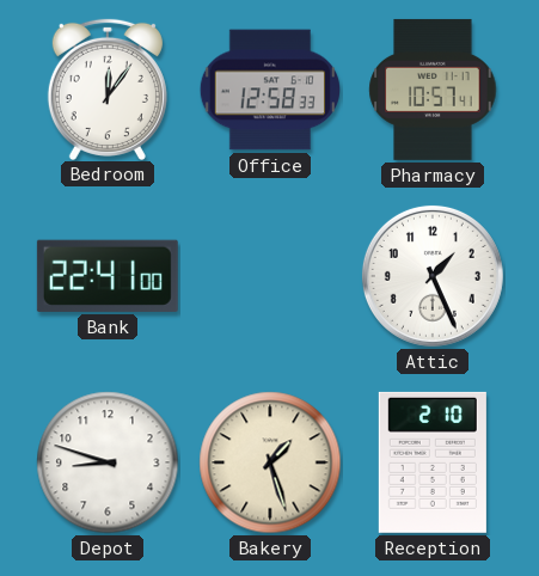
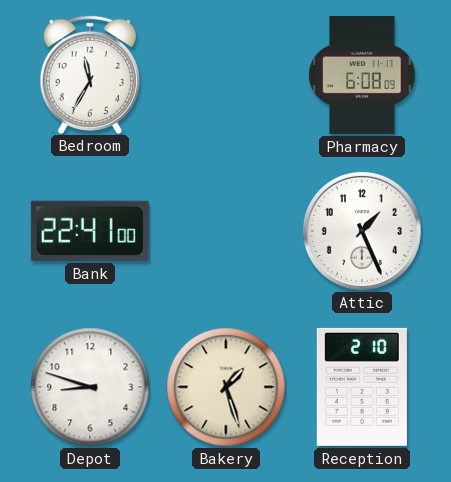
Bedroom: 12:06 -> 11:35 (90, 74)
Office: 12:58 -> none (269, 90)
Pharmacy: 10:57 -> 6:08 (362, 75)
